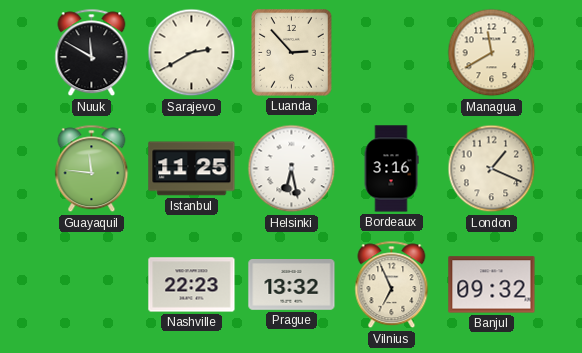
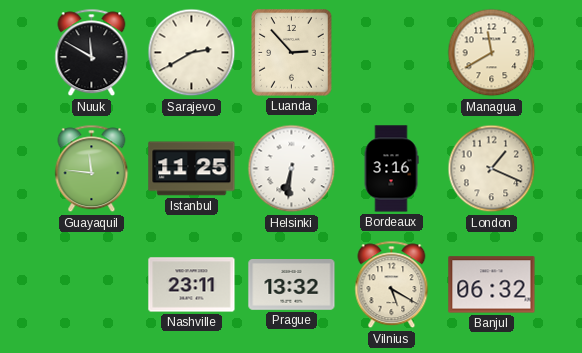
Helsinki: 6:28 -> 6:31 (292, 169)
Nashville: 22:23 -> 23:11 (192, 285)
Vilnius: 6:56 -> 5:20 (392, 285)
Banjul: 09:32 -> 06:32 (492, 285)
